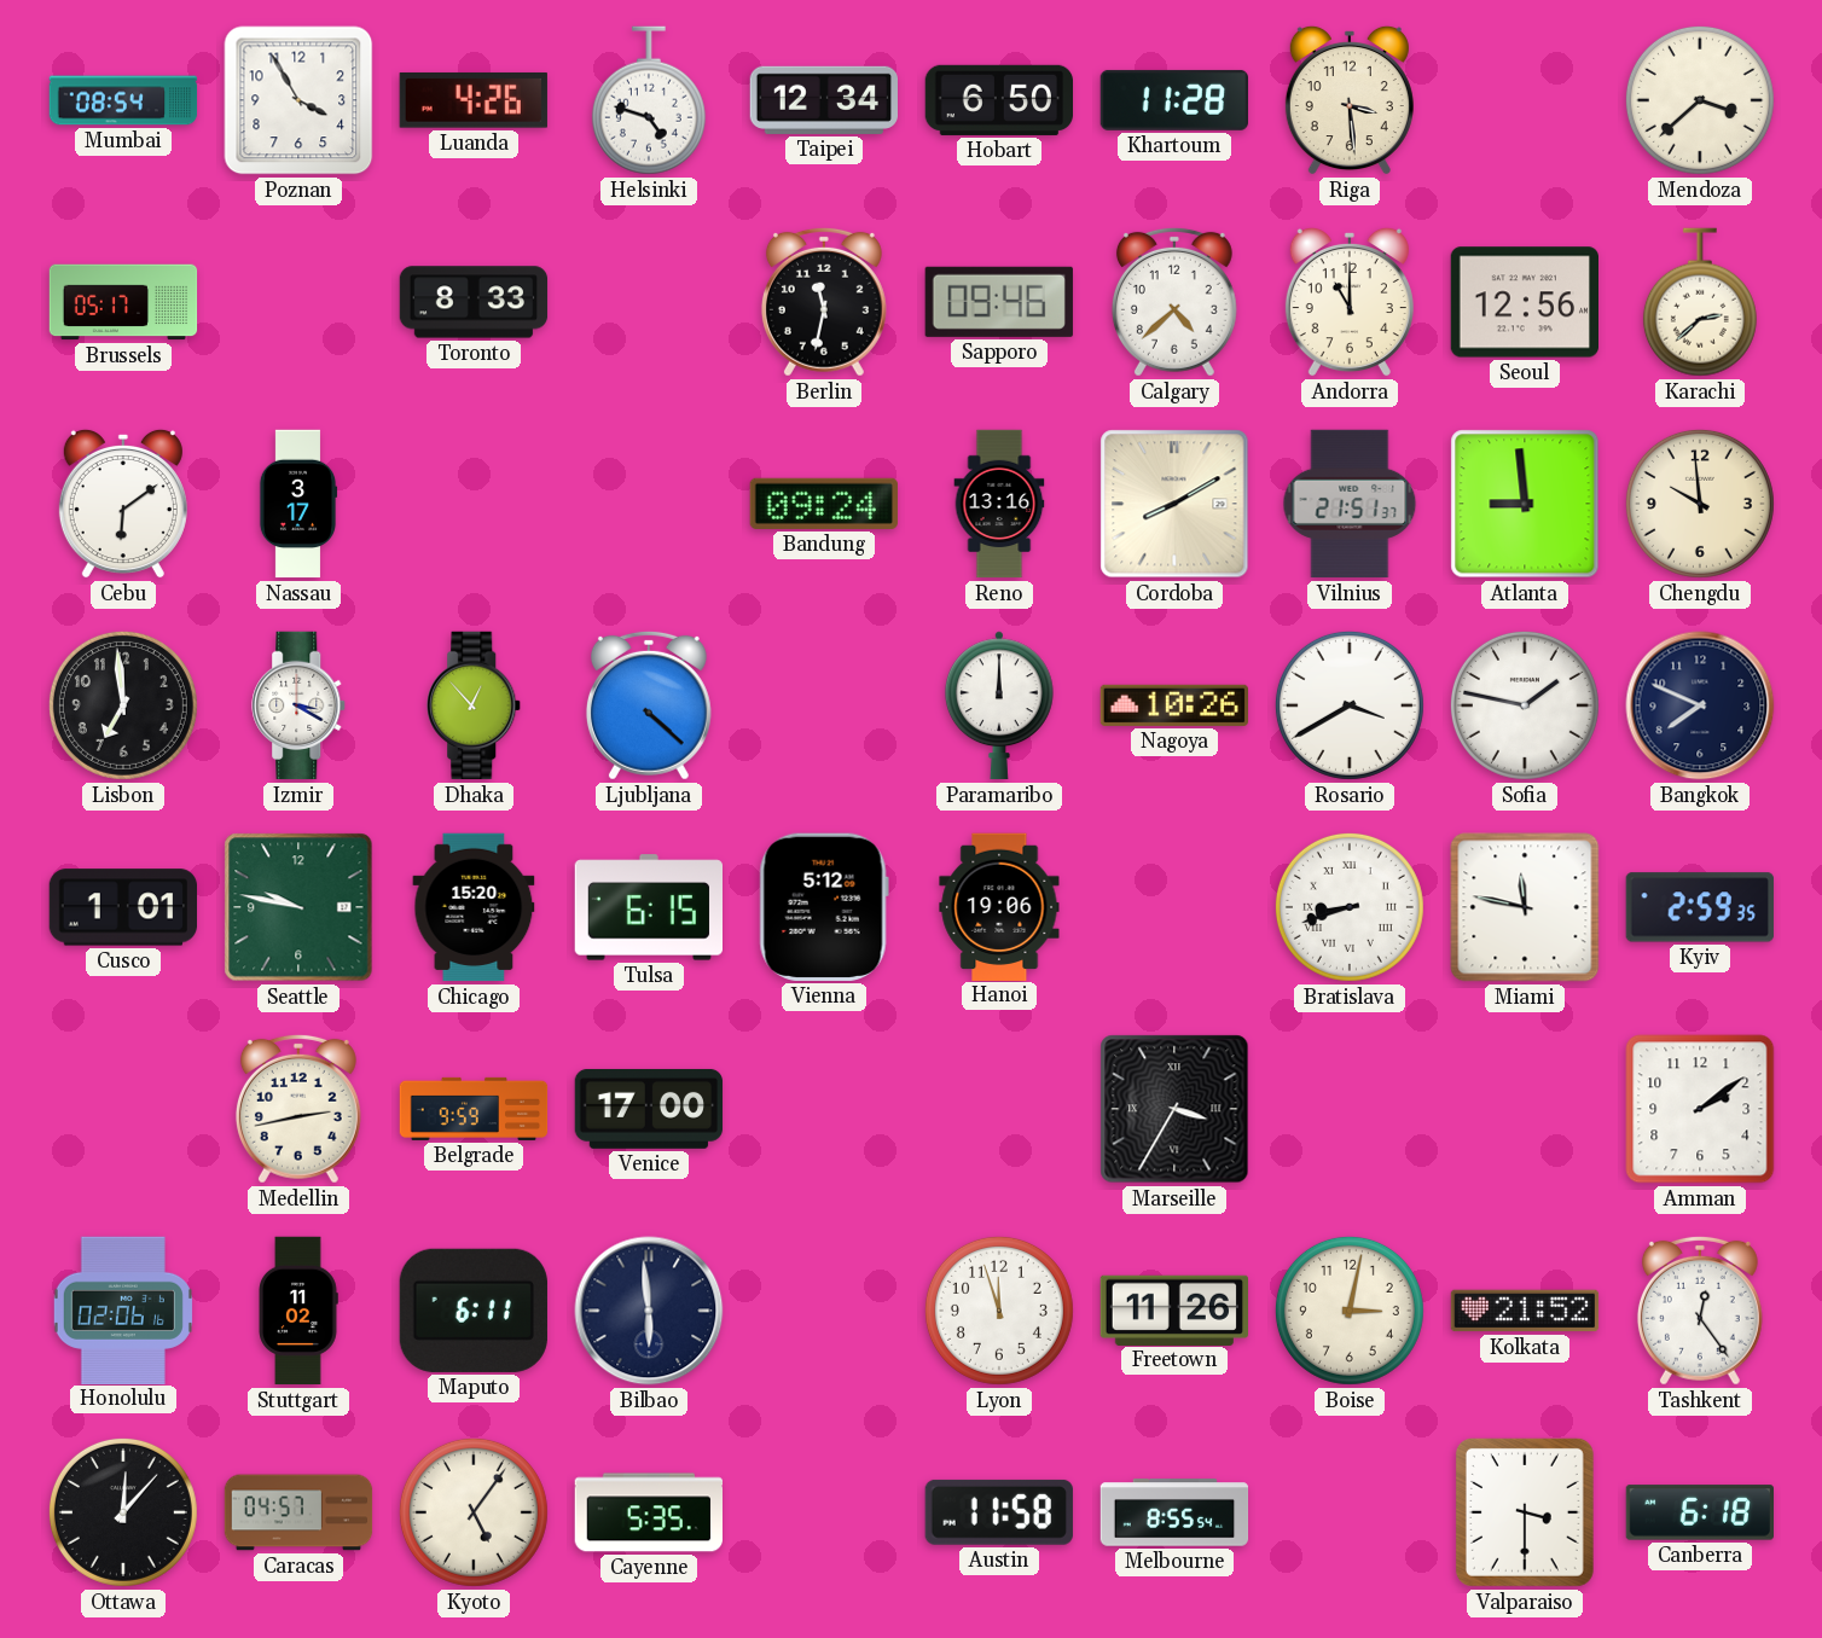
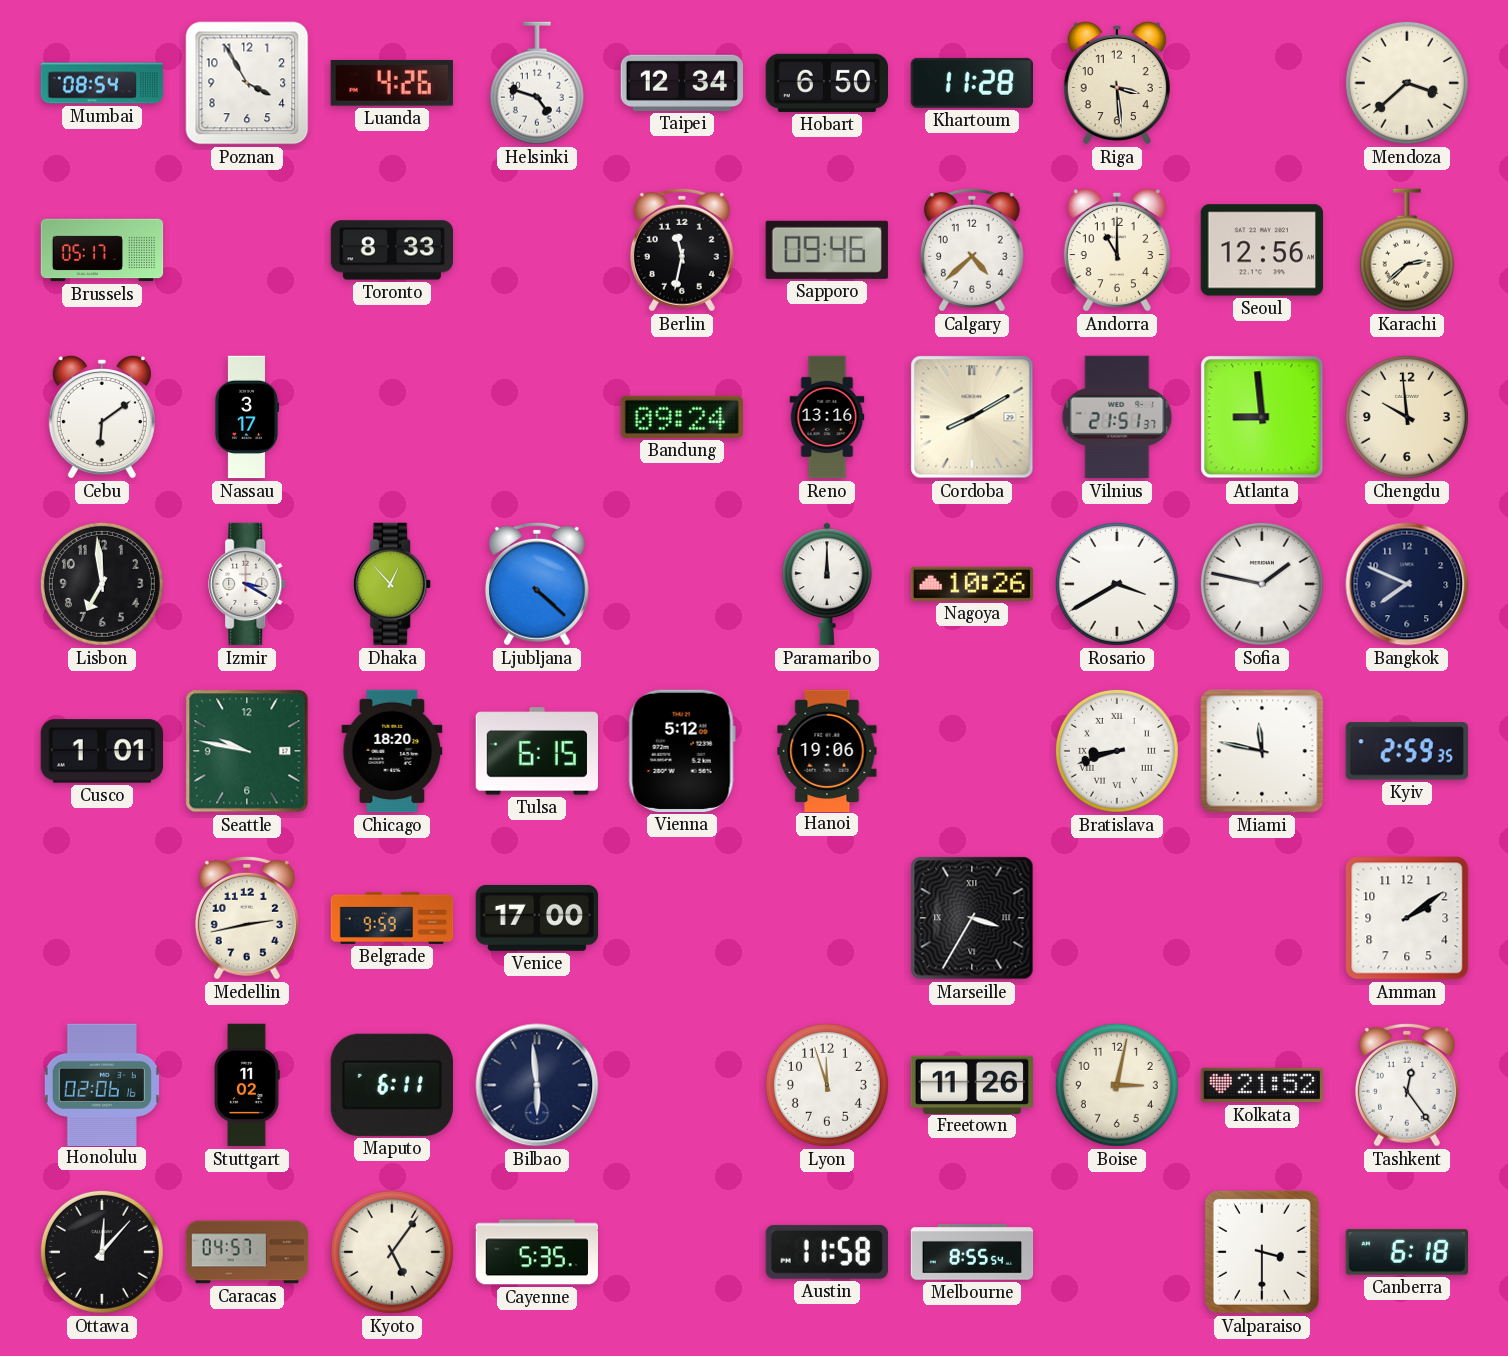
Chicago: 15:20 -> 18:20 (392, 751)
